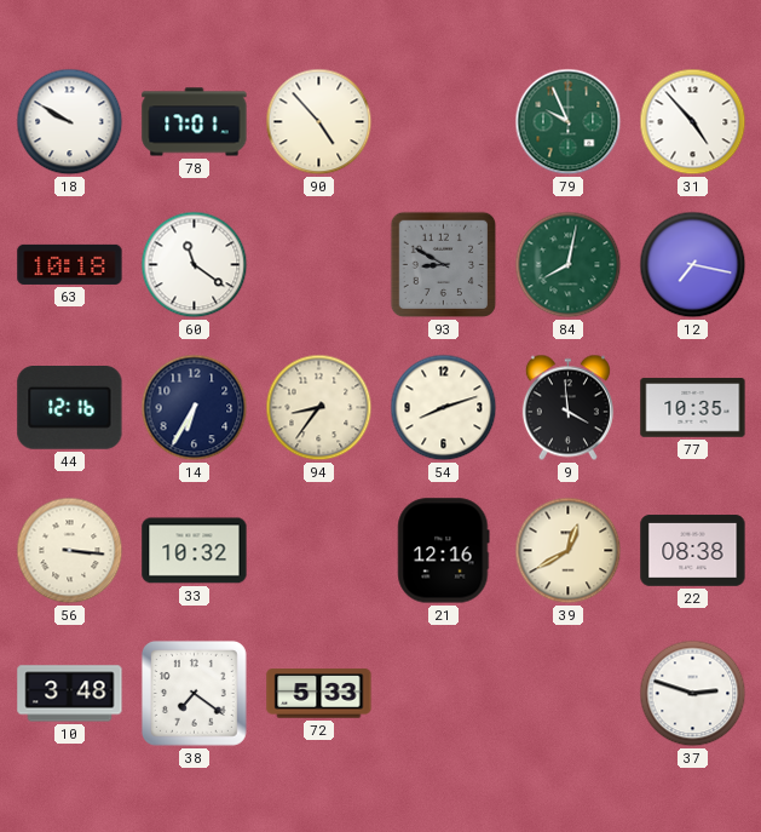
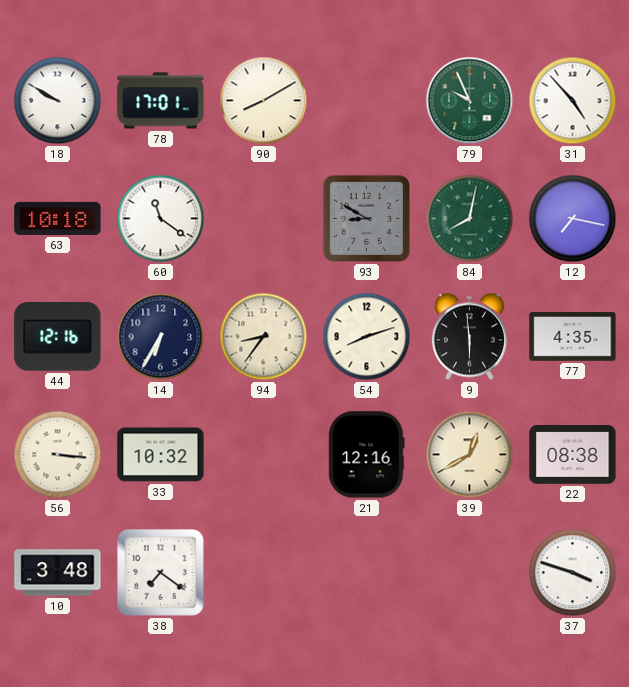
90: 4:53 -> 8:10 (264, 101)
9: 3:59 -> 5:59 (469, 337)
77: 10:35 -> 4:35 (573, 337)
72: 5:33 -> none (319, 694)
37: 2:48 -> 3:48 (573, 573)
